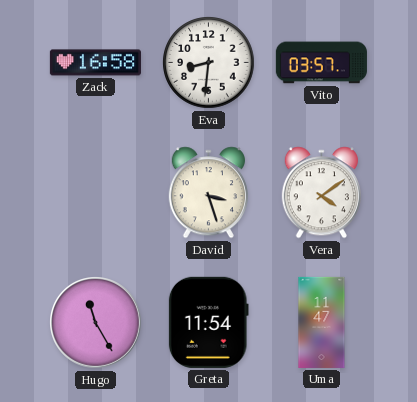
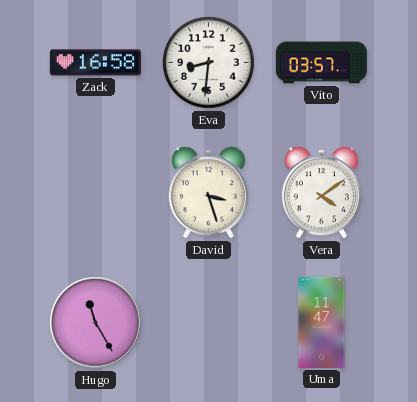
Greta: 11:54 -> none (208, 322)
